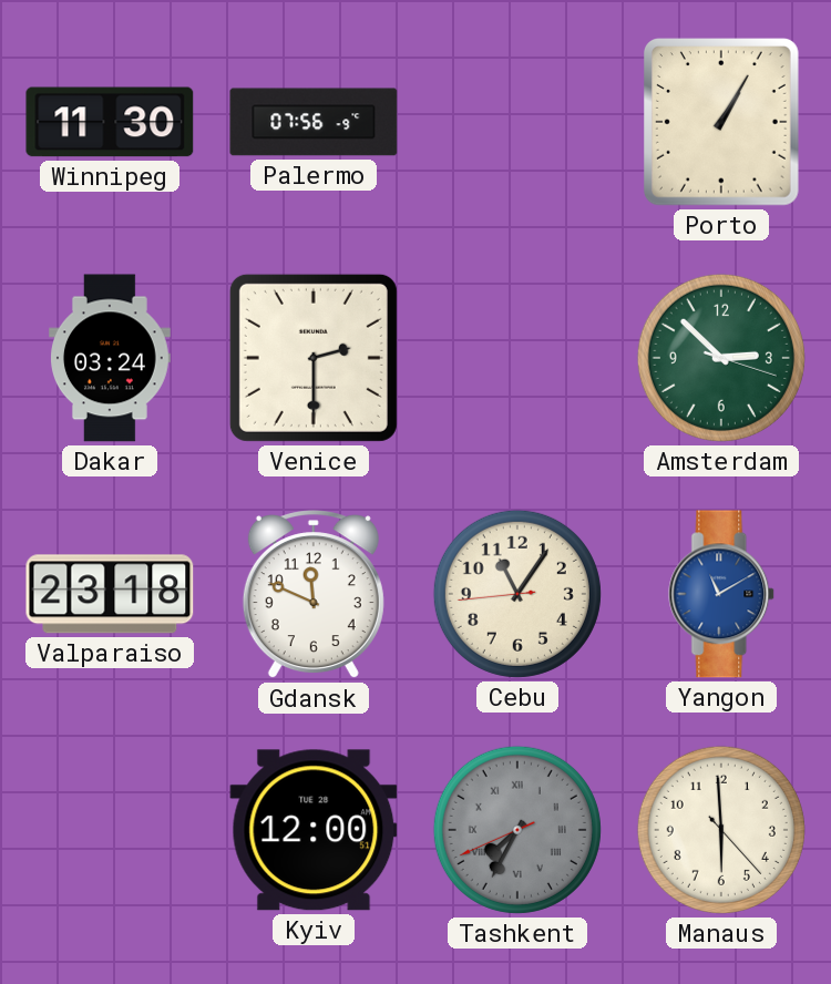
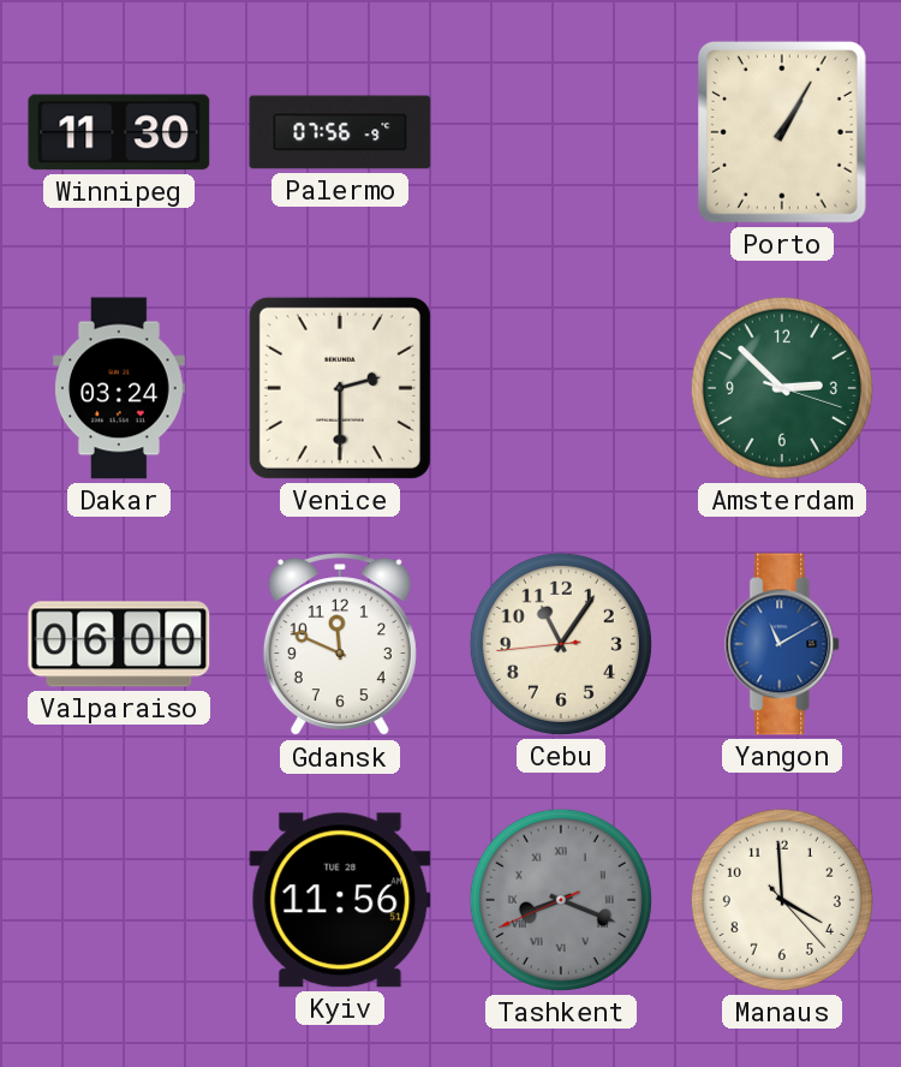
Valparaiso: 23:18 -> 06:00 (119, 644)
Kyiv: 12:00 -> 11:56 (340, 900)
Tashkent: 7:34 -> 8:18 (561, 900)
Manaus: 5:59 -> 3:59 (782, 900)
